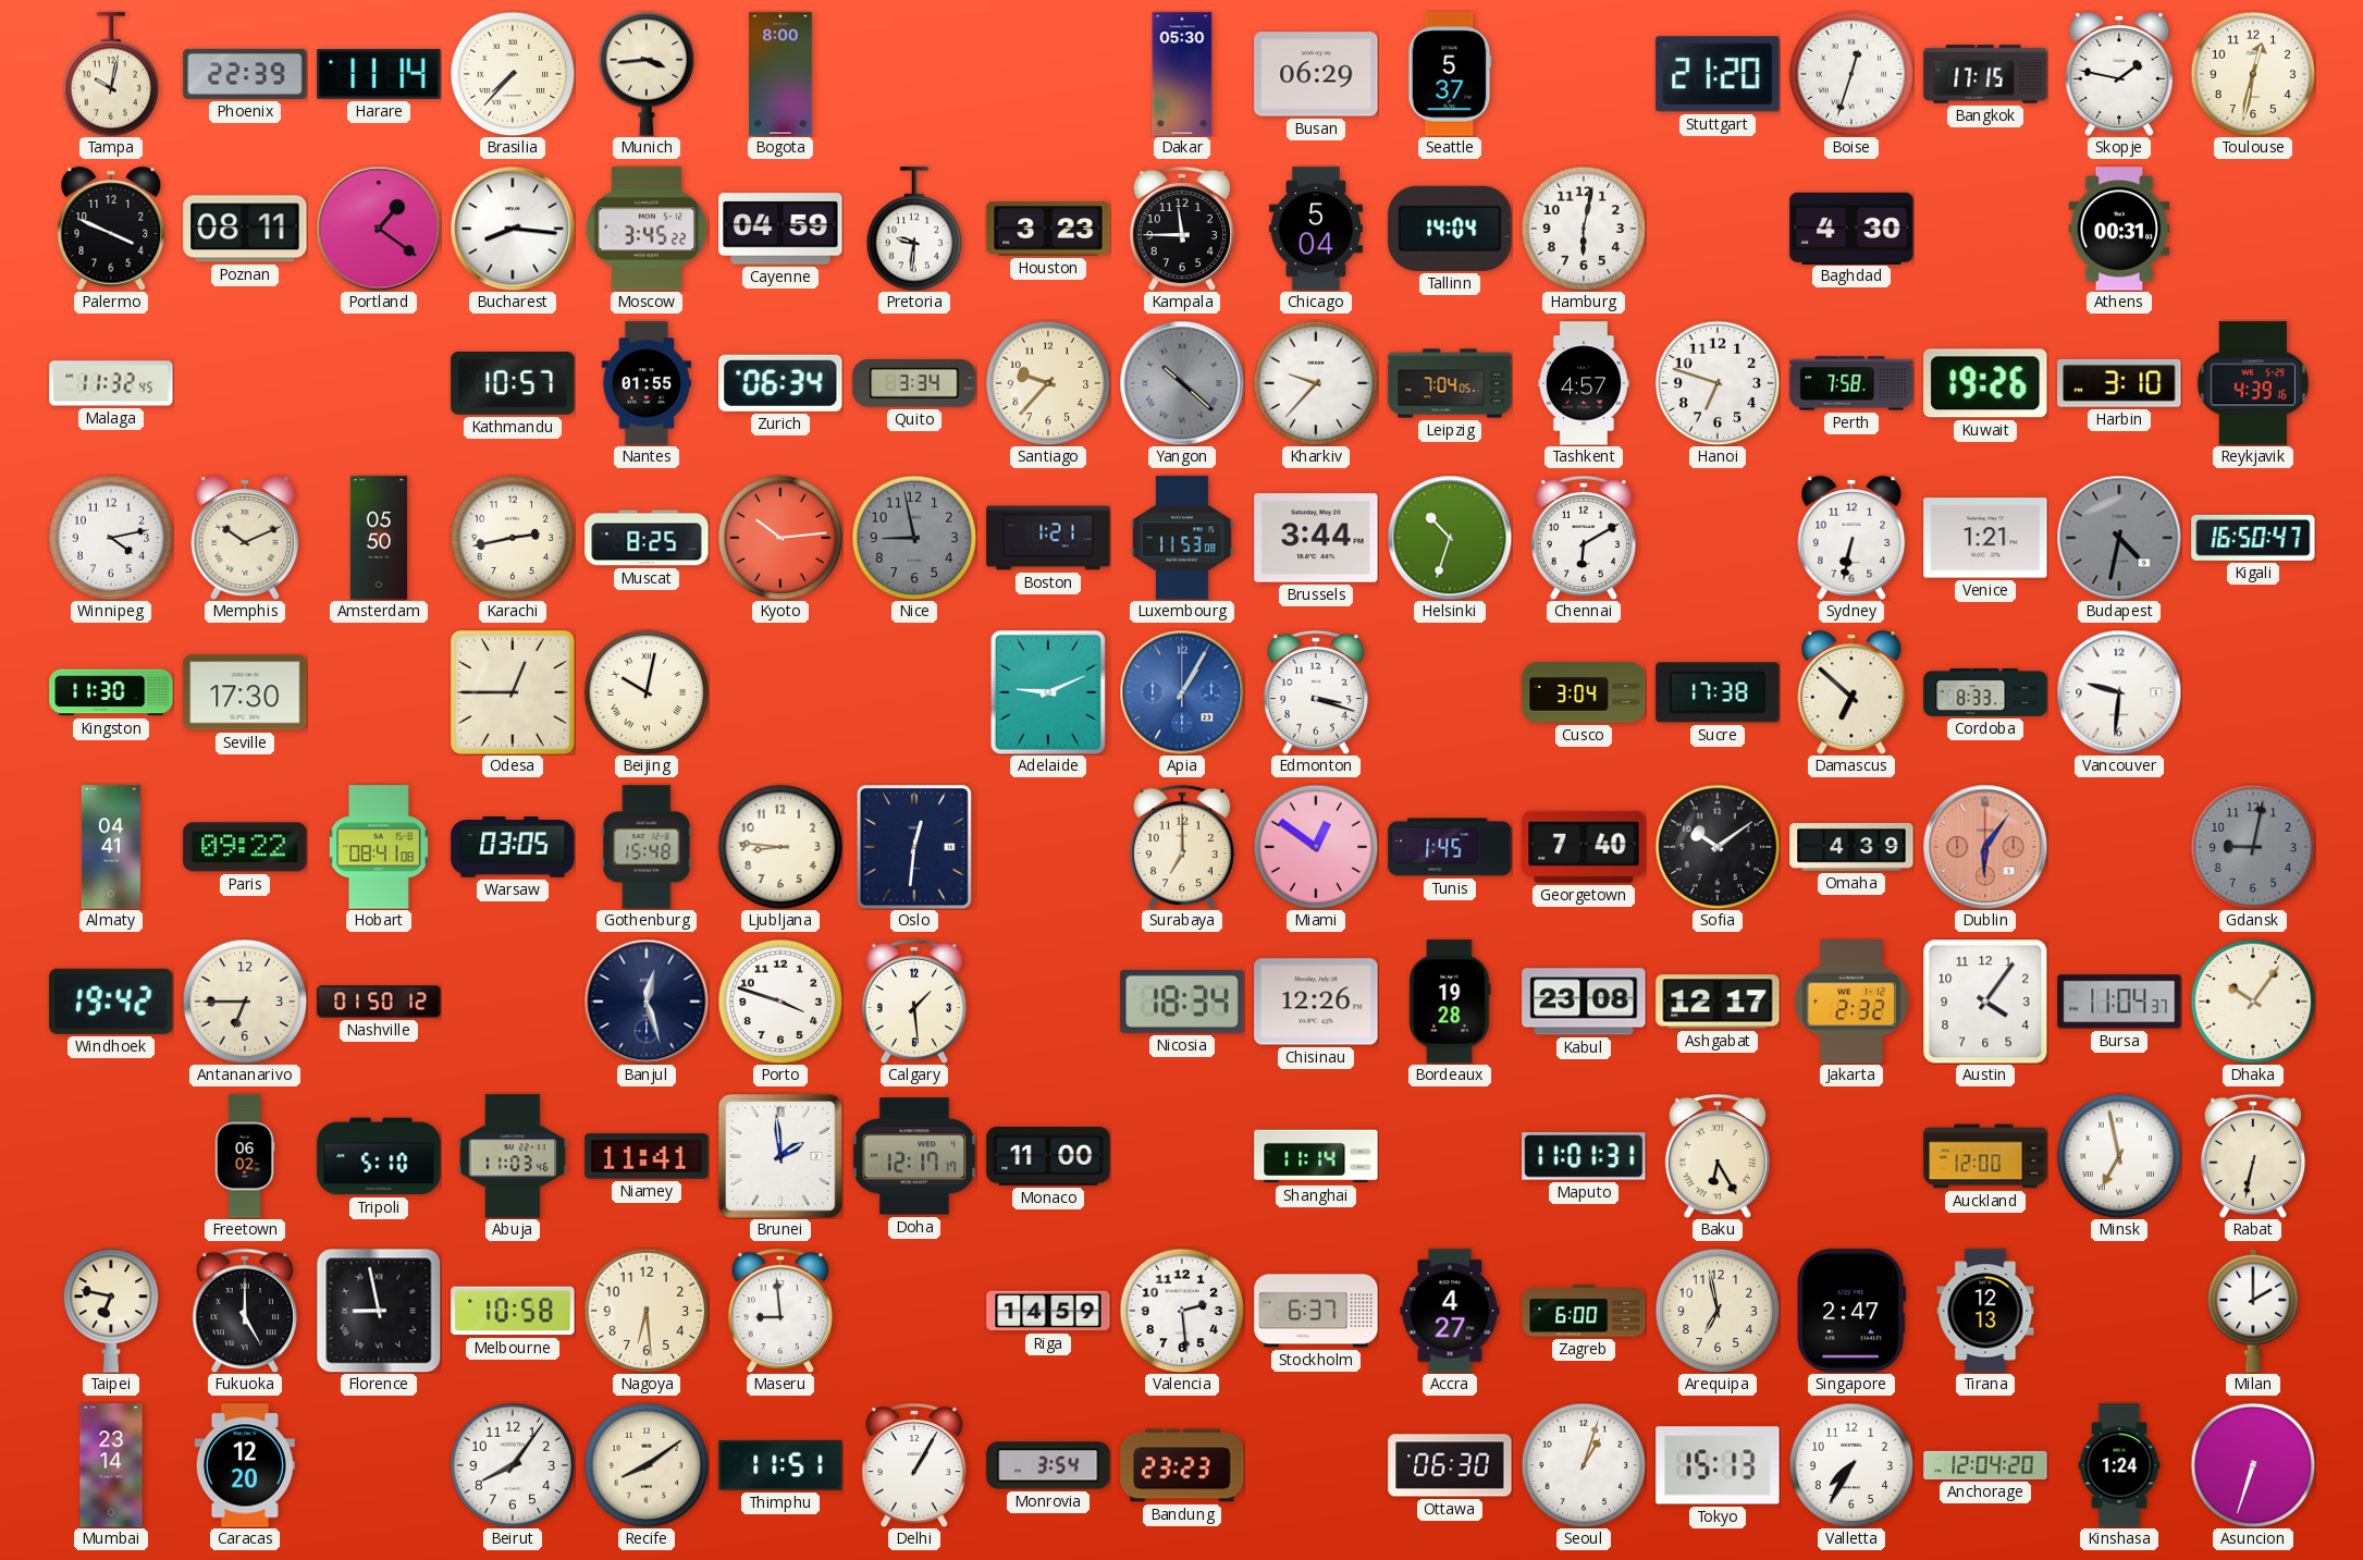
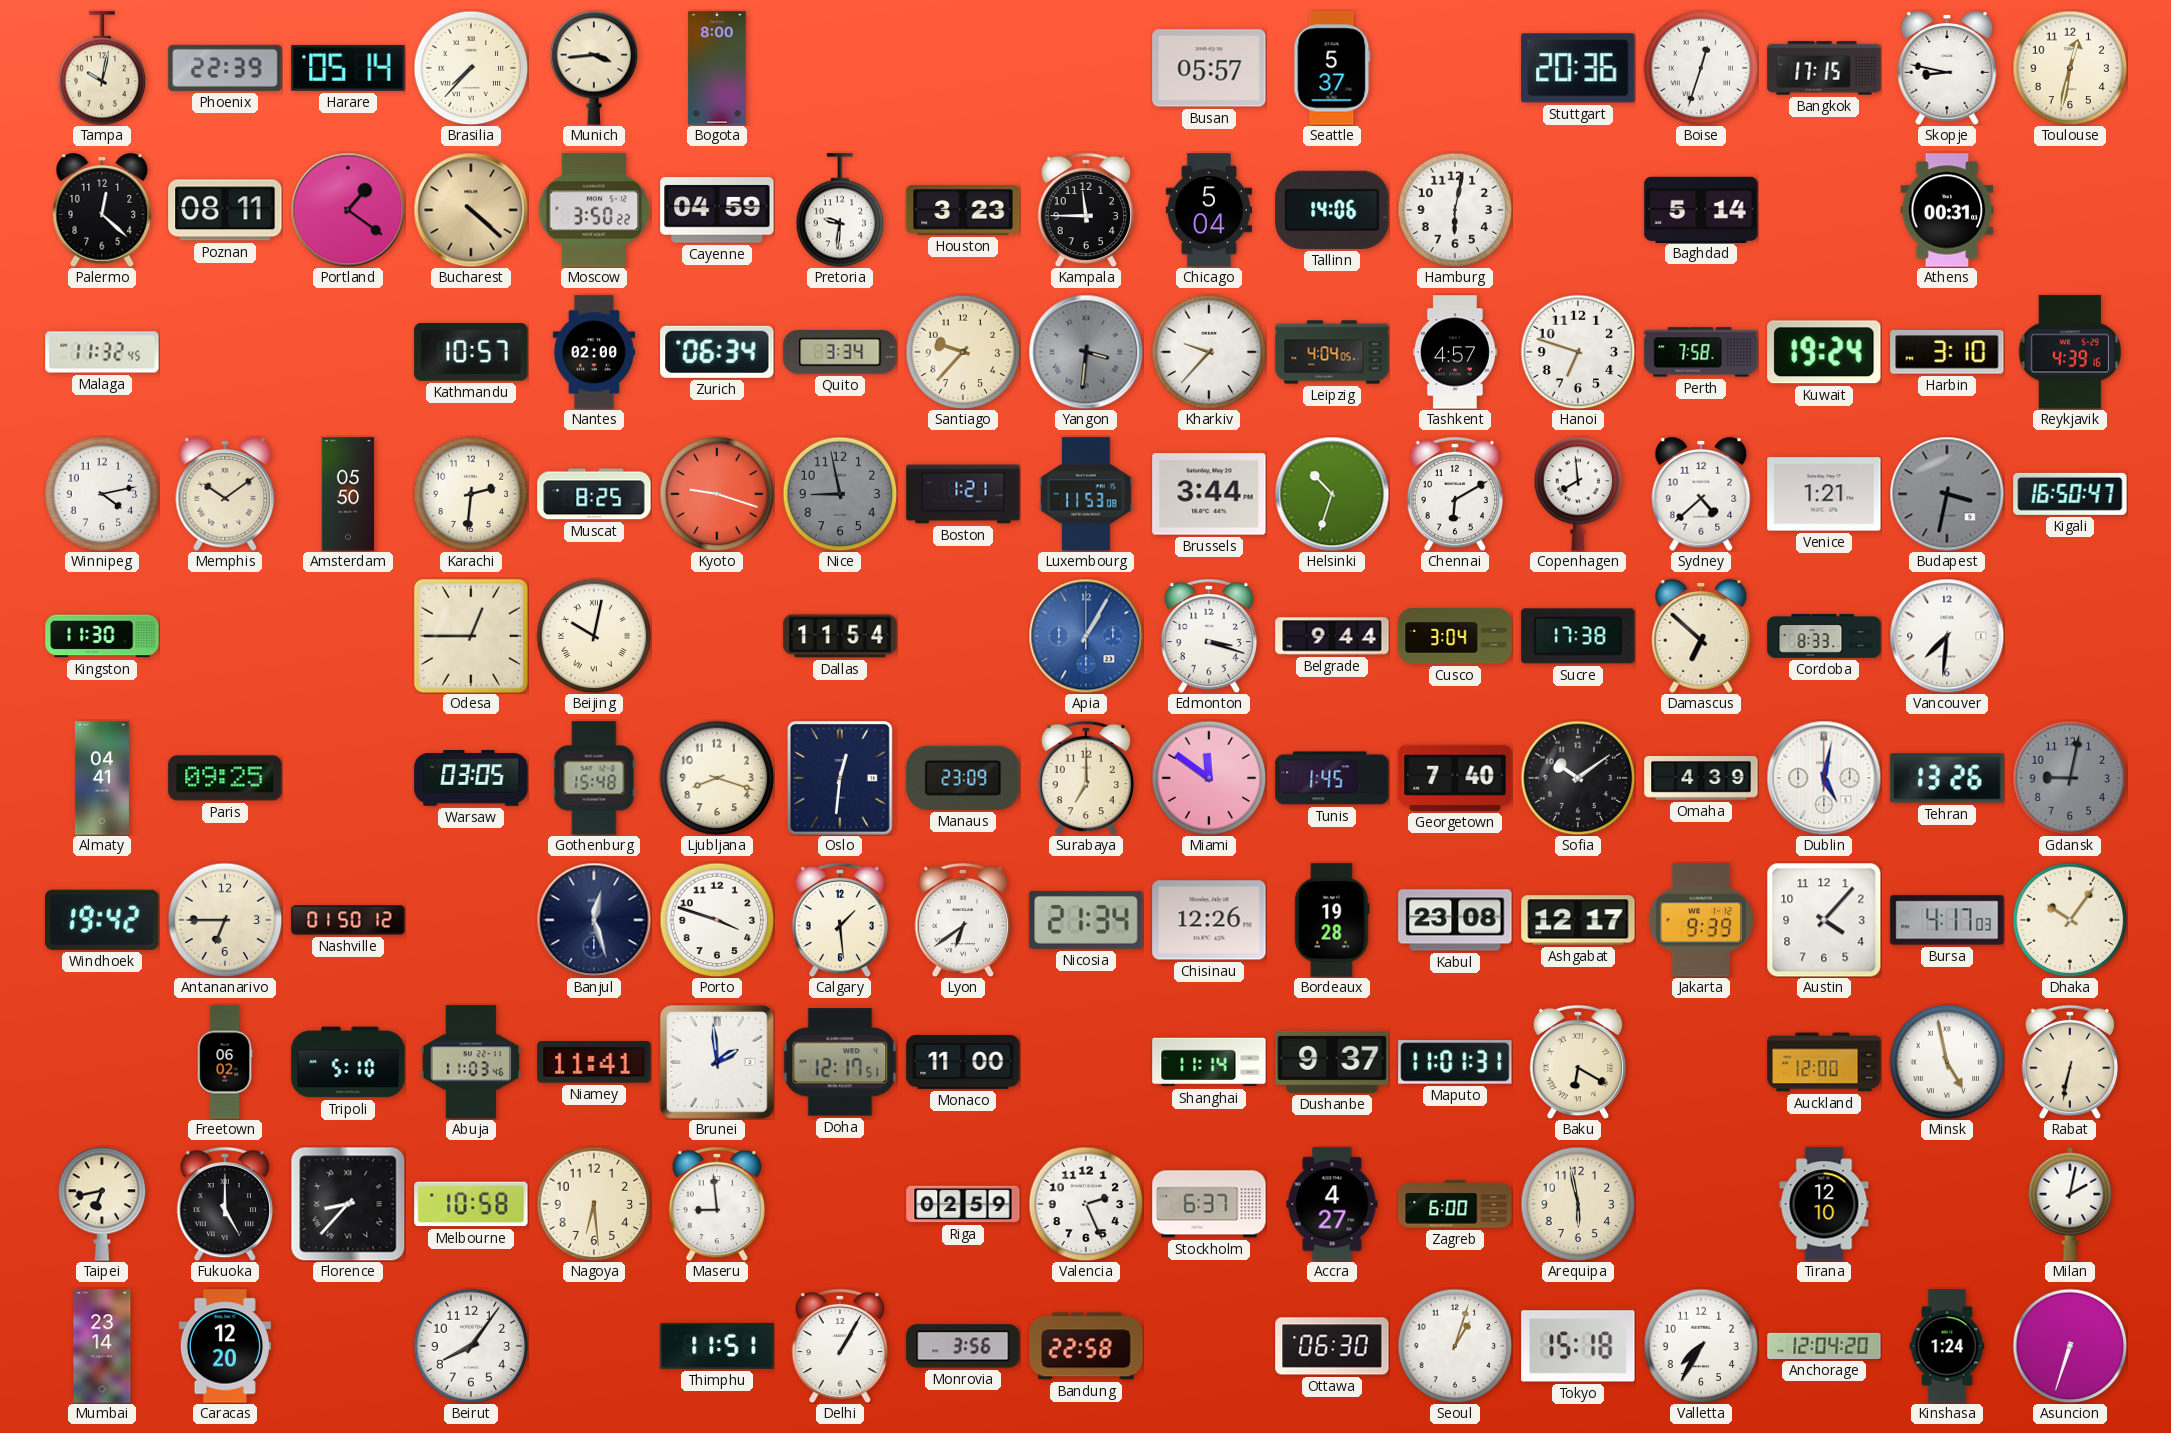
Harare: 11:14 -> 05:14 (348, 68)
Dakar: 05:30 -> none (1182, 74)
Busan: 06:29 -> 05:57 (1209, 68)
Stuttgart: 21:20 -> 20:36 (1578, 68)
Skopje: 1:47 -> 8:47 (1947, 68)
Palermo: 3:49 -> 12:22 (102, 210)
Bucharest: 8:16 -> 4:22 (471, 210)
Bucharest dial: white -> champagne (471, 210)
Moscow: 3:45 -> 3:50 (594, 210)
Tallinn: 14:04 -> 14:06 (1332, 210)
Baghdad: 4:30 -> 5:14 (1701, 209)
Nantes: 01:55 -> 02:00 (594, 352)
Yangon: 10:22 -> 3:31 (1086, 352)
Leipzig: 7:04 -> 4:04 (1332, 352)
Kuwait: 19:26 -> 19:24 (1824, 352)
Memphis: 10:11 -> 10:09 (225, 494)
Karachi: 2:43 -> 2:31 (471, 494)
Kyoto: 10:14 -> 9:18 (717, 494)
Copenhagen: none -> 7:59 (1578, 494)
Sydney: 6:32 -> 4:38 (1701, 494)
Budapest: 4:32 -> 3:32 (1947, 494)
Seville: 17:30 -> none (245, 692)
Dallas: none -> 11:54 (840, 636)
Adelaide: 9:11 -> none (1048, 692)
Belgrade: none -> 9:44 (1332, 636)
Vancouver: 9:31 -> 7:31 (1947, 636)
Paris: 09:22 -> 09:25 (225, 778)
Hobart: 08:41 -> none (379, 847)
Ljubljana: 8:46 -> 8:18 (717, 778)
Manaus: none -> 23:09 (963, 778)
Miami: 12:51 -> 11:51 (1209, 778)
Dublin: 6:06 -> 5:02 (1824, 778)
Dublin dial: salmon -> white (1824, 778)
Tehran: none -> 13:26 (1947, 778)
Lyon: none -> 6:39 (963, 920)
Nicosia: 18:34 -> 21:34 (1086, 920)
Jakarta: 2:32 -> 9:39 (1700, 920)
Austin: 4:06 -> 4:07 (1824, 920)
Bursa: 11:04 -> 4:17 (1947, 920)
Doha: 12:17:17 -> 12:17:51 (840, 1062)
Dushanbe: none -> 9:37 (1332, 1062)
Baku: 6:25 -> 6:20 (1578, 1062)
Minsk: 6:58 -> 4:58 (1947, 1062)
Taipei: 6:47 -> 6:43 (102, 1204)
Florence: 8:58 -> 8:37 (348, 1204)
Riga: 14:59 -> 02:59 (963, 1204)
Valencia: 2:29 -> 2:26 (1086, 1204)
Arequipa: 6:58 -> 5:58 (1578, 1204)
Singapore: 2:47 -> none (1853, 1311)
Tirana: 12:13 -> 12:10 (1824, 1204)
Milan: 2:00 -> 2:02 (2070, 1204)
Recife: 8:09 -> none (647, 1465)
Monrovia: 3:54 -> 3:56 (963, 1346)
Bandung: 23:23 -> 22:58 (1086, 1346)
Tokyo: 15:13 -> 15:18 (1578, 1346)
